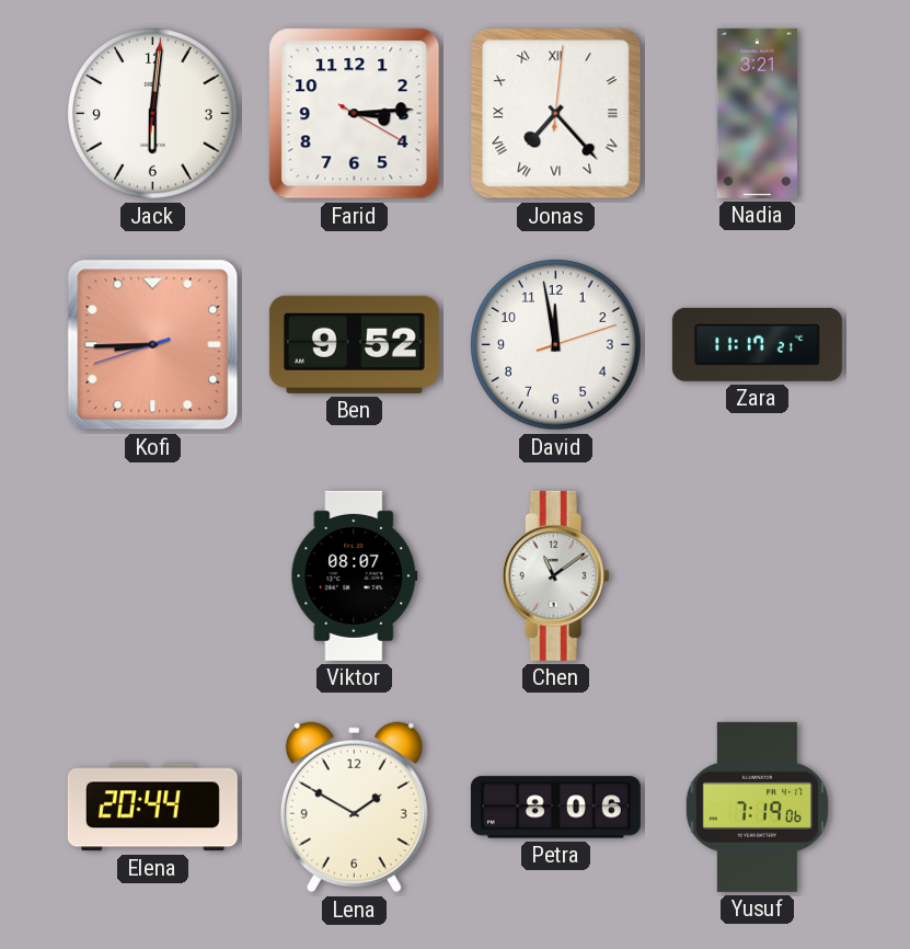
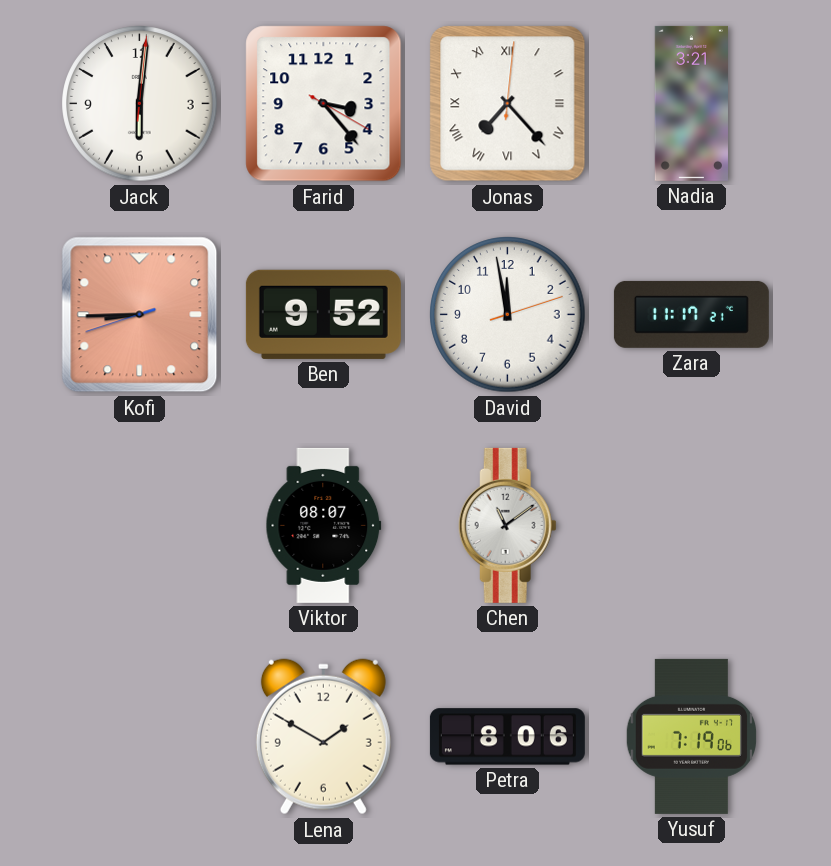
Farid: 3:14 -> 3:23 (324, 104)
Elena: 20:44 -> none (152, 808)
